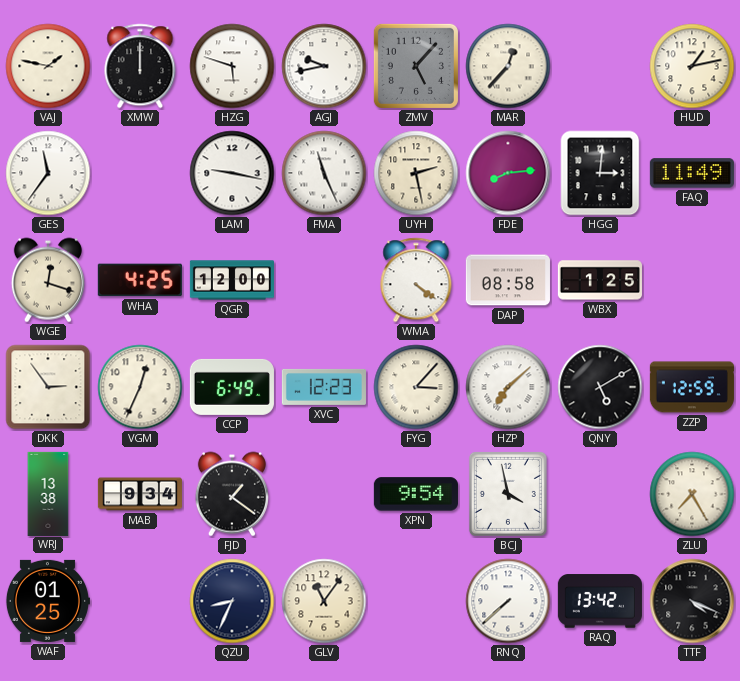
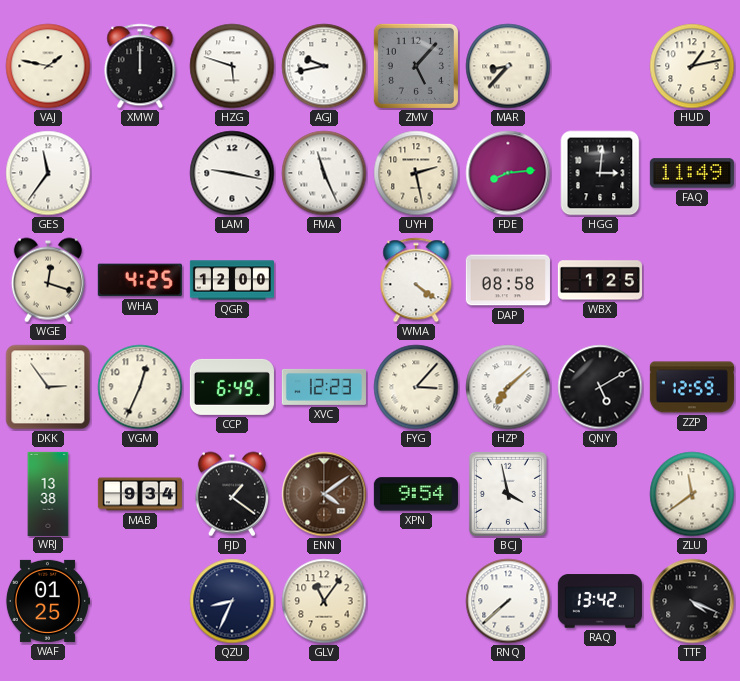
MAR: 12:37 -> 8:37 (508, 66)
ENN: none -> 4:09 (324, 494)
ZLU: 7:25 -> 11:39 (692, 494)
